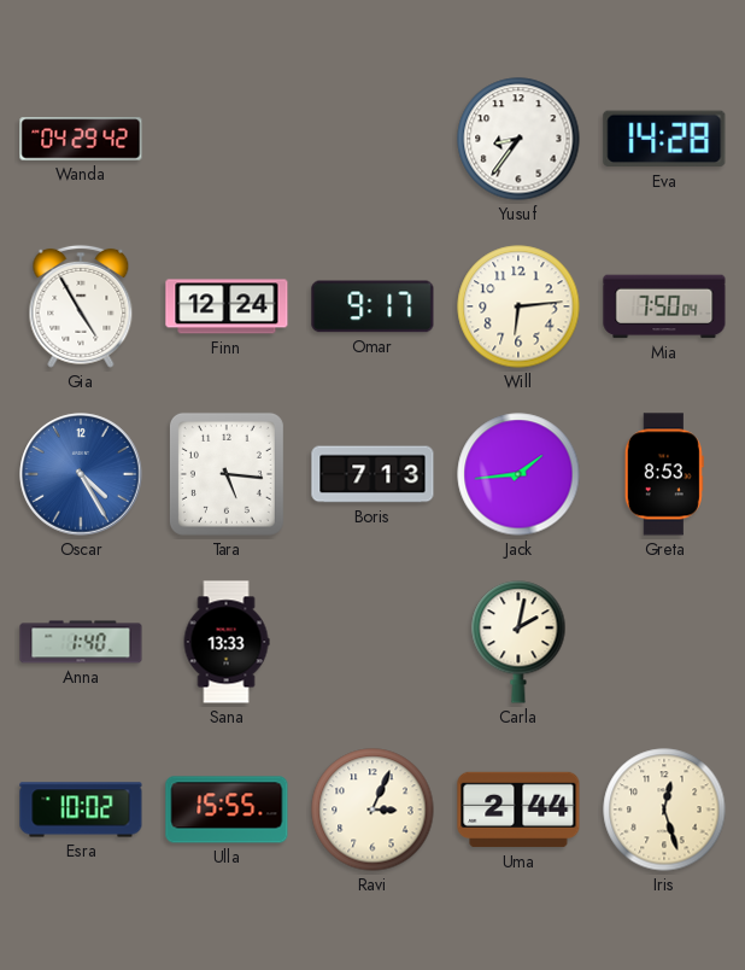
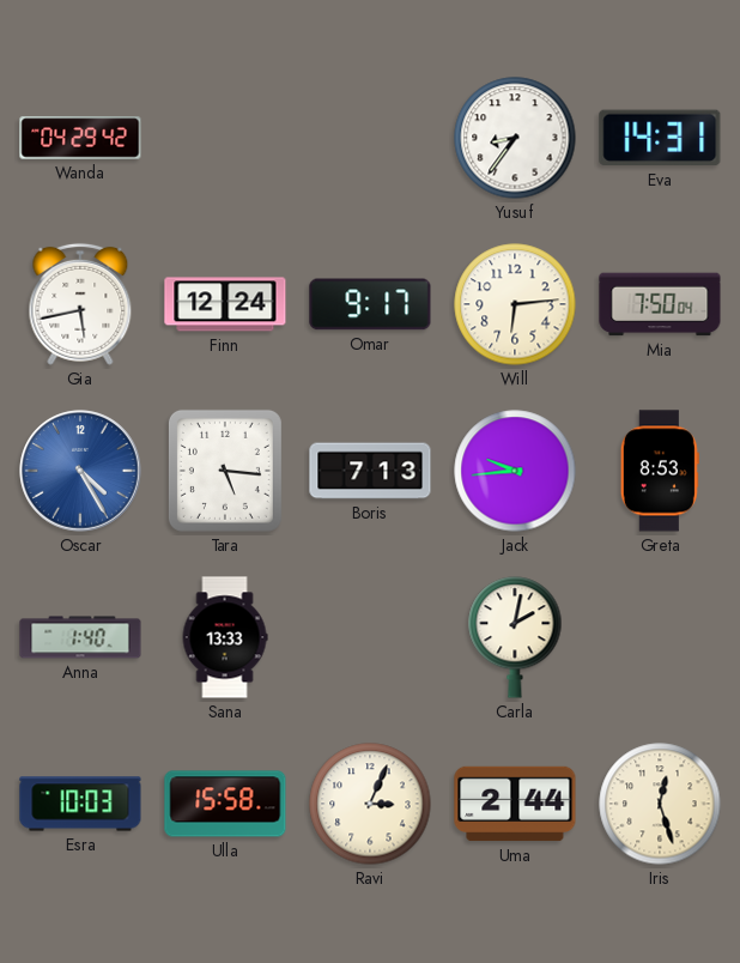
Eva: 14:28 -> 14:31 (660, 138)
Gia: 4:55 -> 5:43 (80, 304)
Jack: 1:44 -> 9:44 (515, 471)
Esra: 10:02 -> 10:03 (80, 804)
Ulla: 15:55 -> 15:58 (225, 804)
